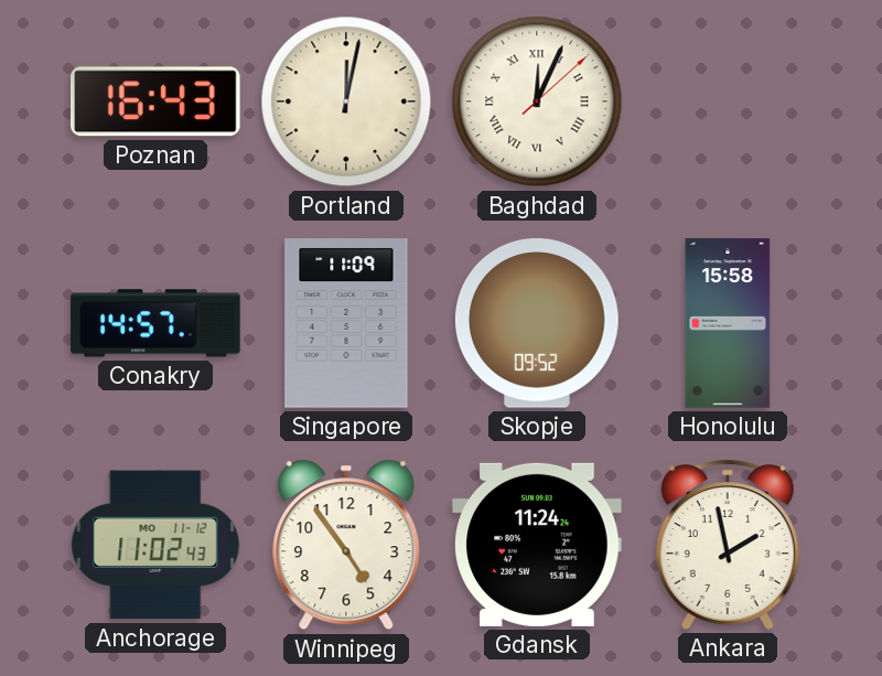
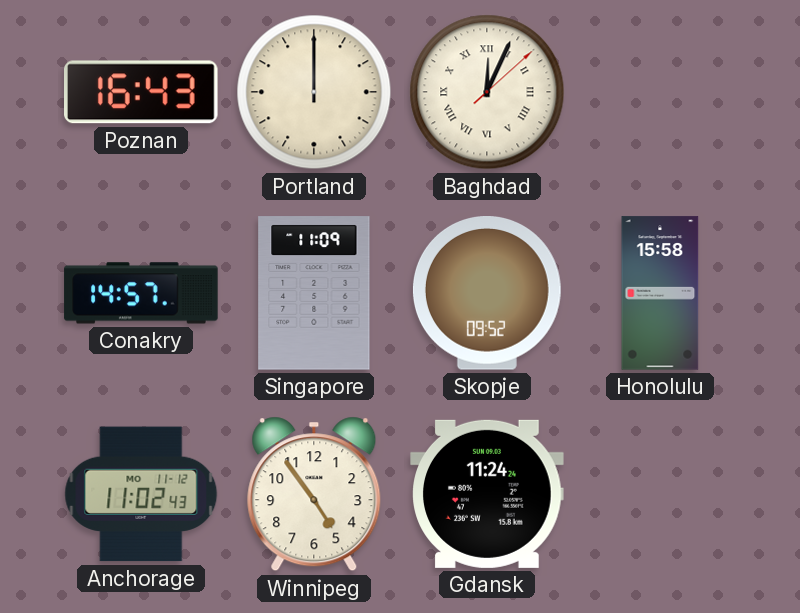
Portland: 12:02 -> 12:00 (314, 92)
Ankara: 1:58 -> none (728, 545)
